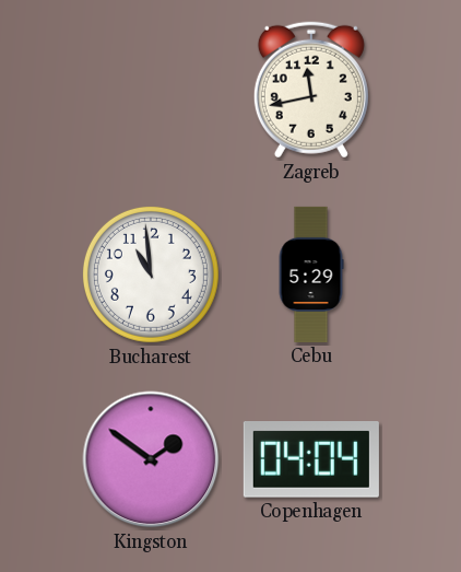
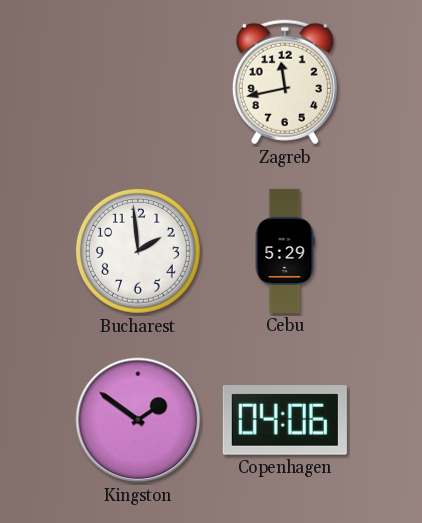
Bucharest: 10:59 -> 1:59 (138, 251)
Copenhagen: 04:04 -> 04:06 (285, 421)
